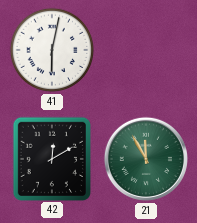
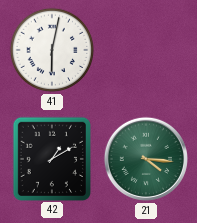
42: 12:10 -> 1:10 (51, 158)
21: 11:55 -> 4:16 (146, 159)
